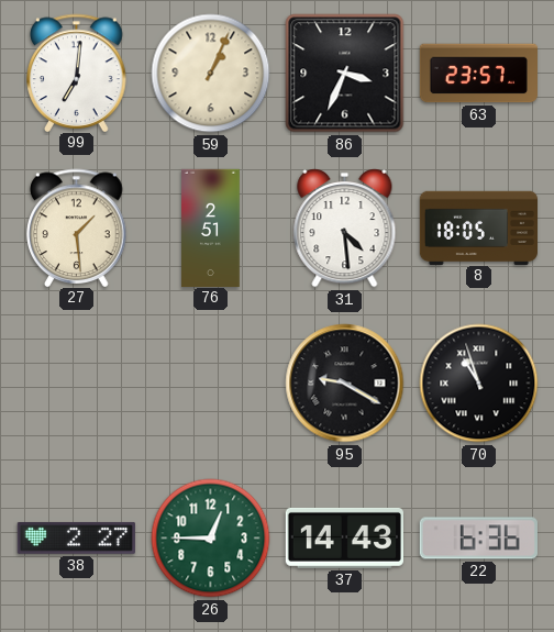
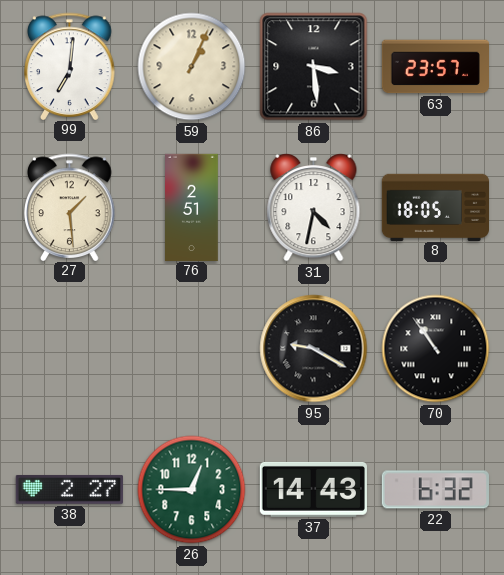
86: 3:34 -> 3:29 (314, 67)
31: 4:29 -> 4:32 (314, 208)
70: 10:57 -> 10:54 (436, 349)
22: 6:36 -> 6:32 (435, 490)
